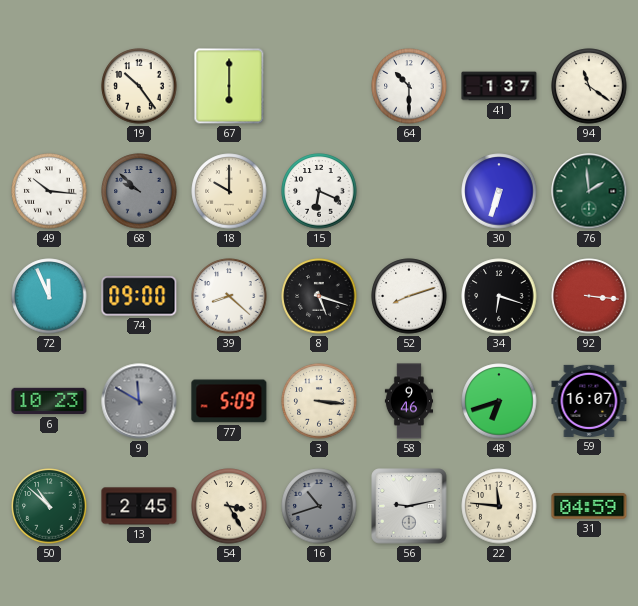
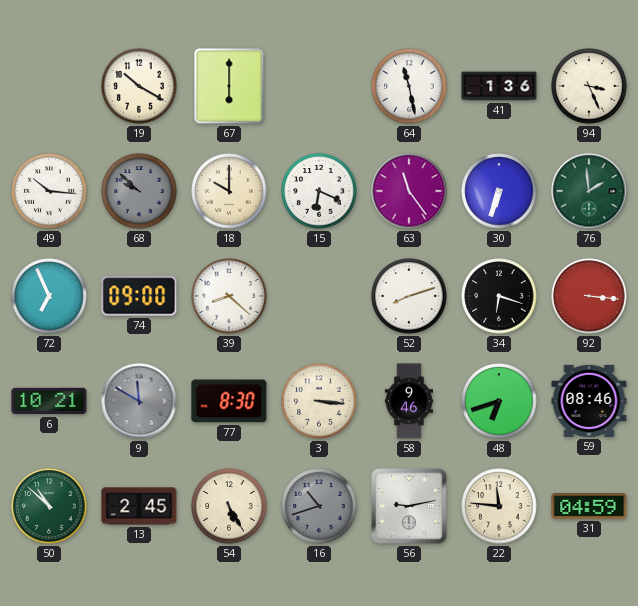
19: 10:24 -> 10:20 (139, 86)
64: 10:30 -> 11:28 (409, 86)
41: 1:37 -> 1:36 (499, 86)
94: 11:21 -> 3:26 (589, 86)
63: none -> 11:24 (409, 191)
72: 11:56 -> 6:56 (49, 296)
8: 5:18 -> none (319, 296)
6: 10:23 -> 10:21 (49, 401)
77: 5:09 -> 8:30 (229, 401)
59: 16:07 -> 08:46 (589, 401)
54: 3:25 -> 5:25 (229, 506)
